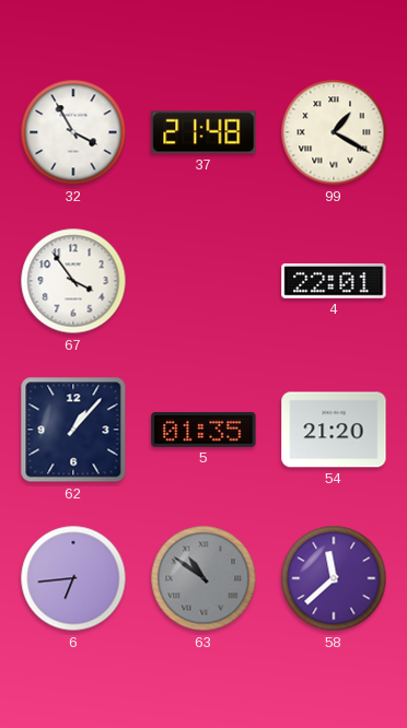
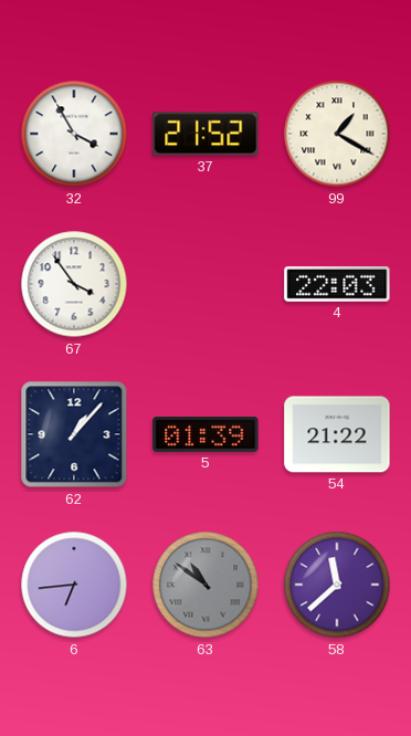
37: 21:48 -> 21:52 (205, 134)
4: 22:01 -> 22:03 (337, 285)
5: 01:35 -> 01:39 (205, 434)
54: 21:20 -> 21:22 (337, 434)
